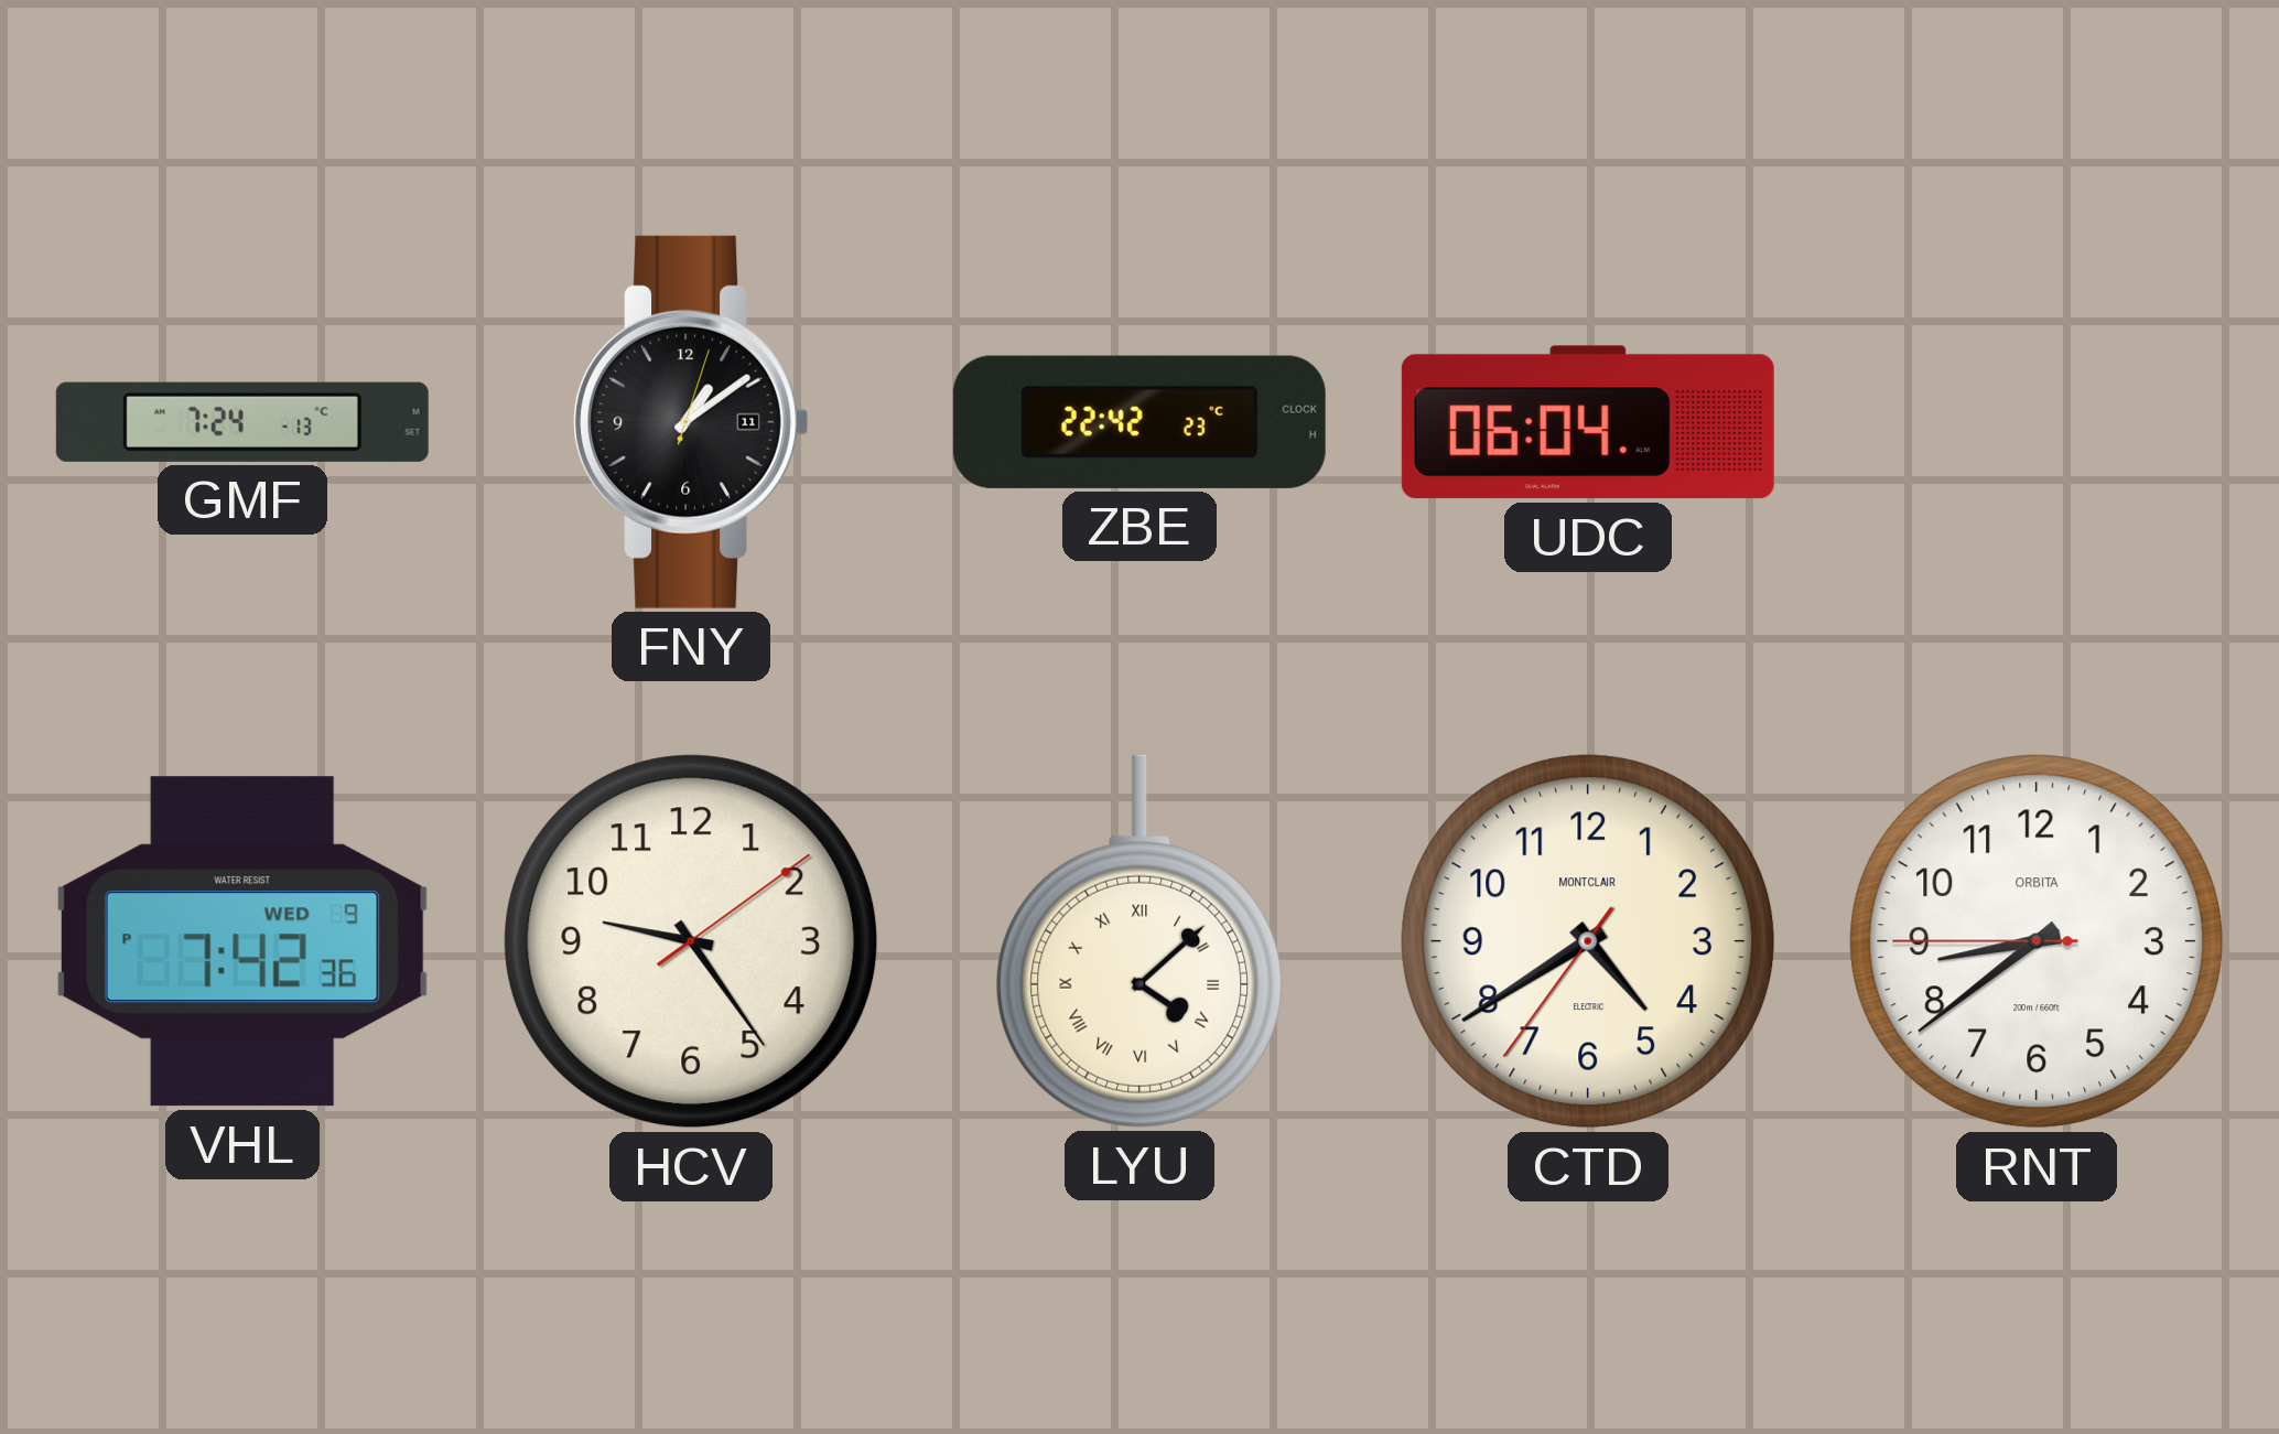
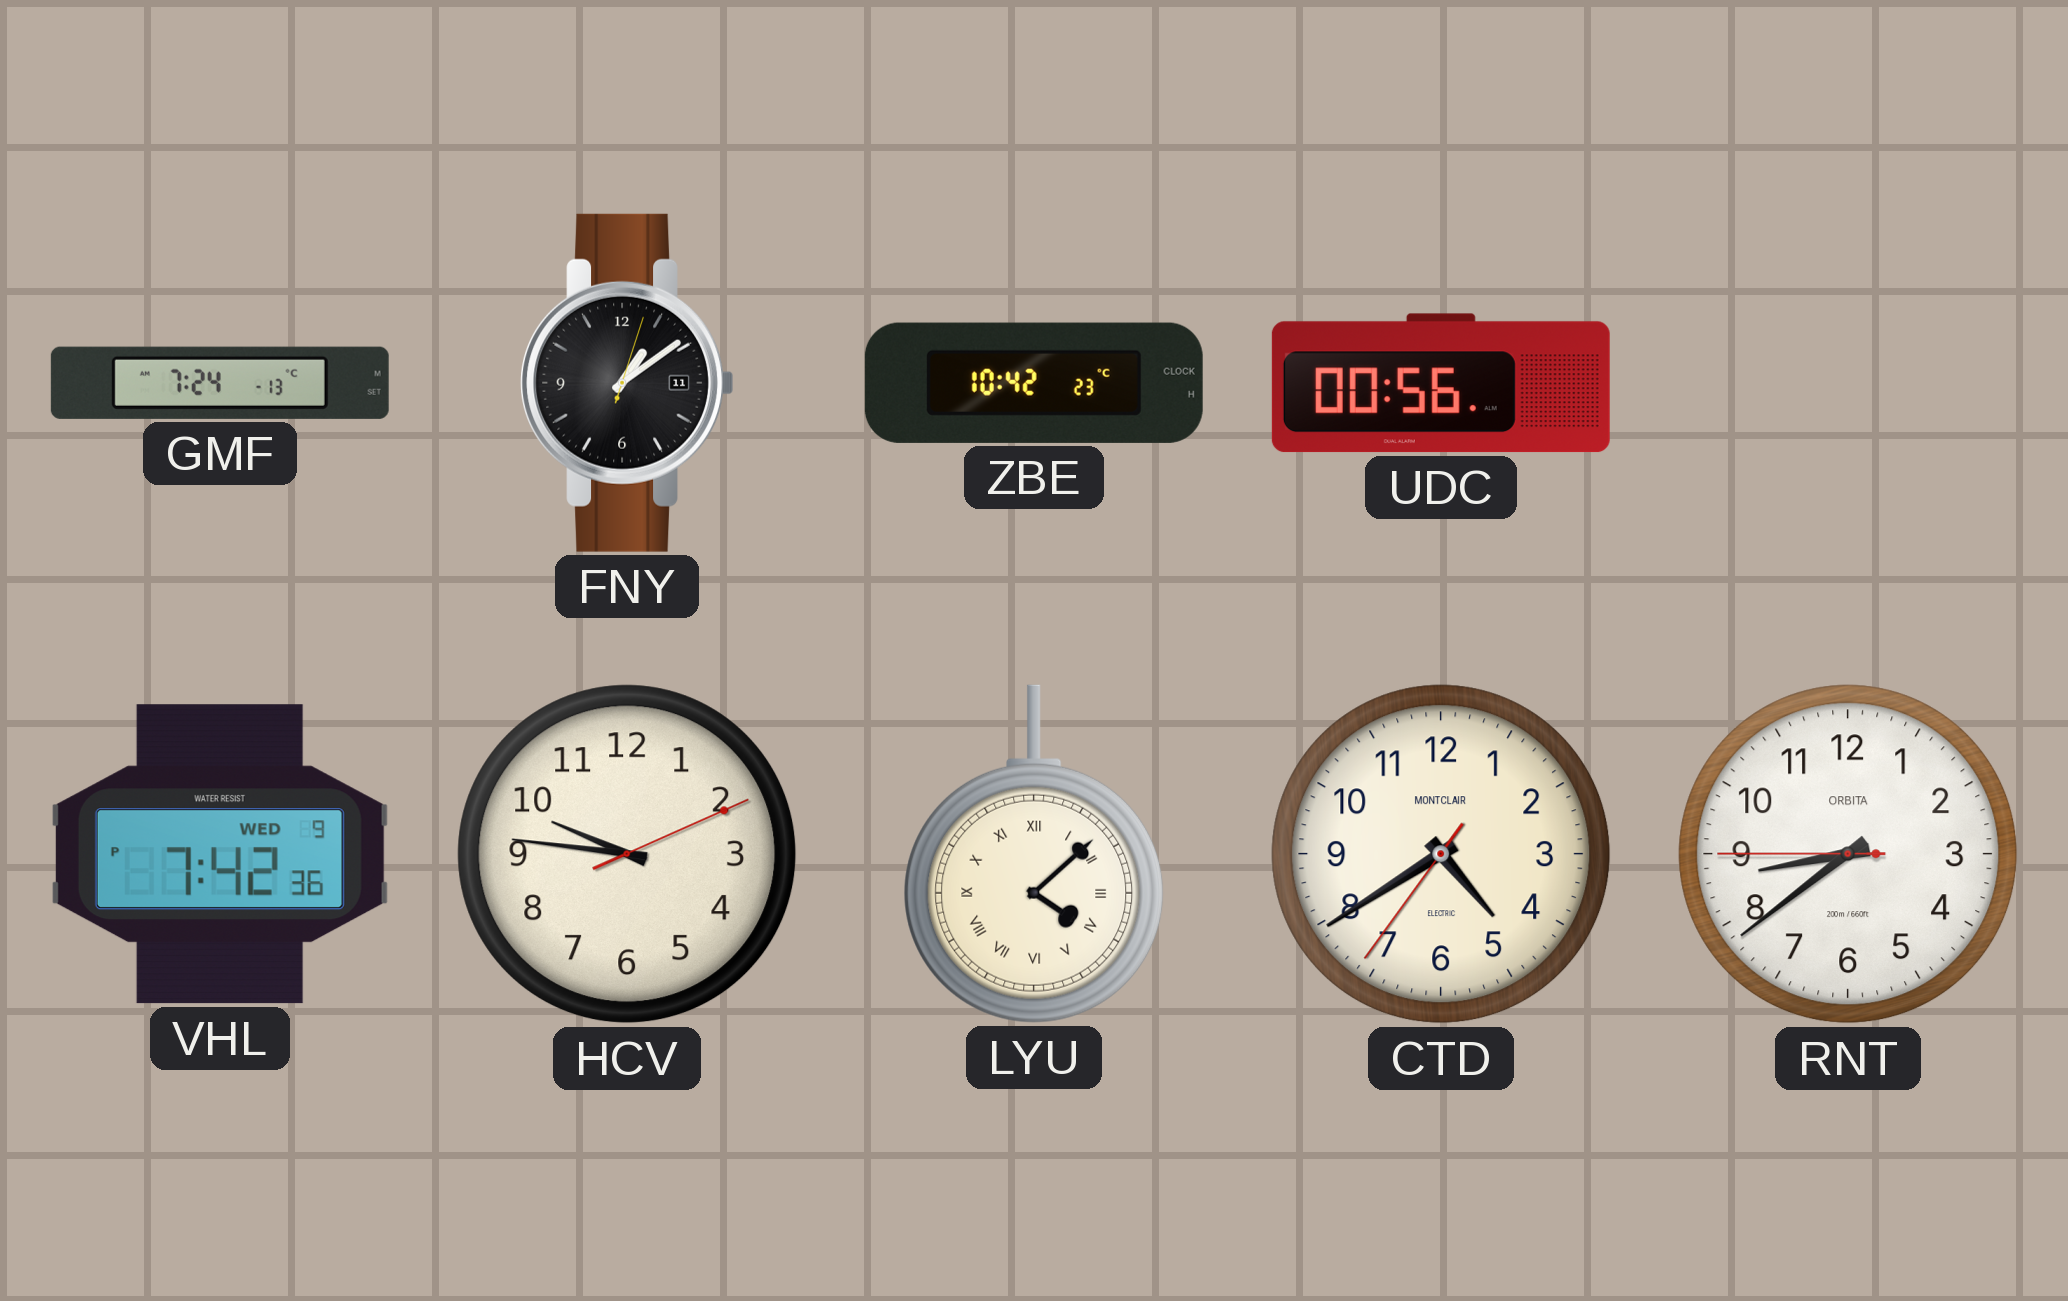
ZBE: 22:42 -> 10:42 (1034, 383)
UDC: 06:04 -> 00:56 (1441, 383)
HCV: 9:24 -> 9:46 (627, 854)
